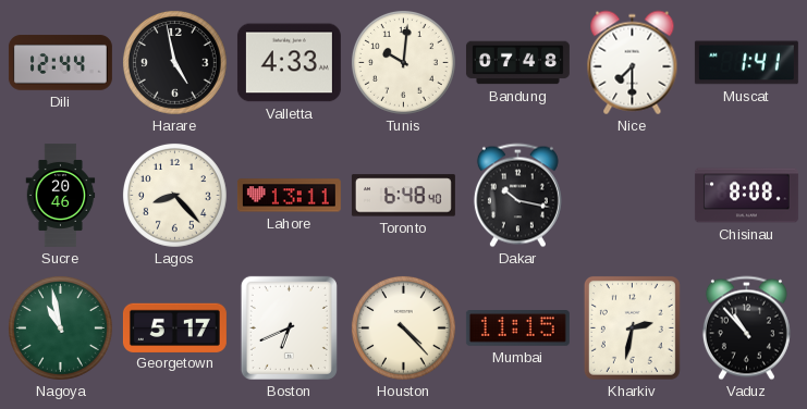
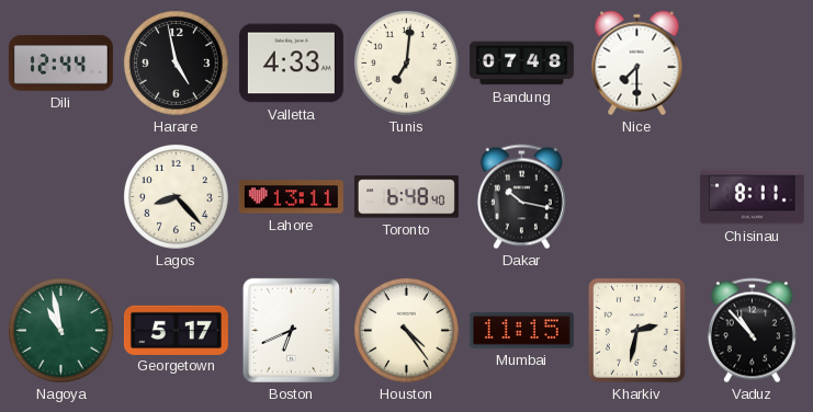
Tunis: 10:01 -> 7:01 (406, 62)
Muscat: 1:41 -> none (746, 63)
Sucre: 20:46 -> none (61, 195)
Chisinau: 8:08 -> 8:11 (752, 197)
Houston: 4:23 -> 4:24 (406, 330)
